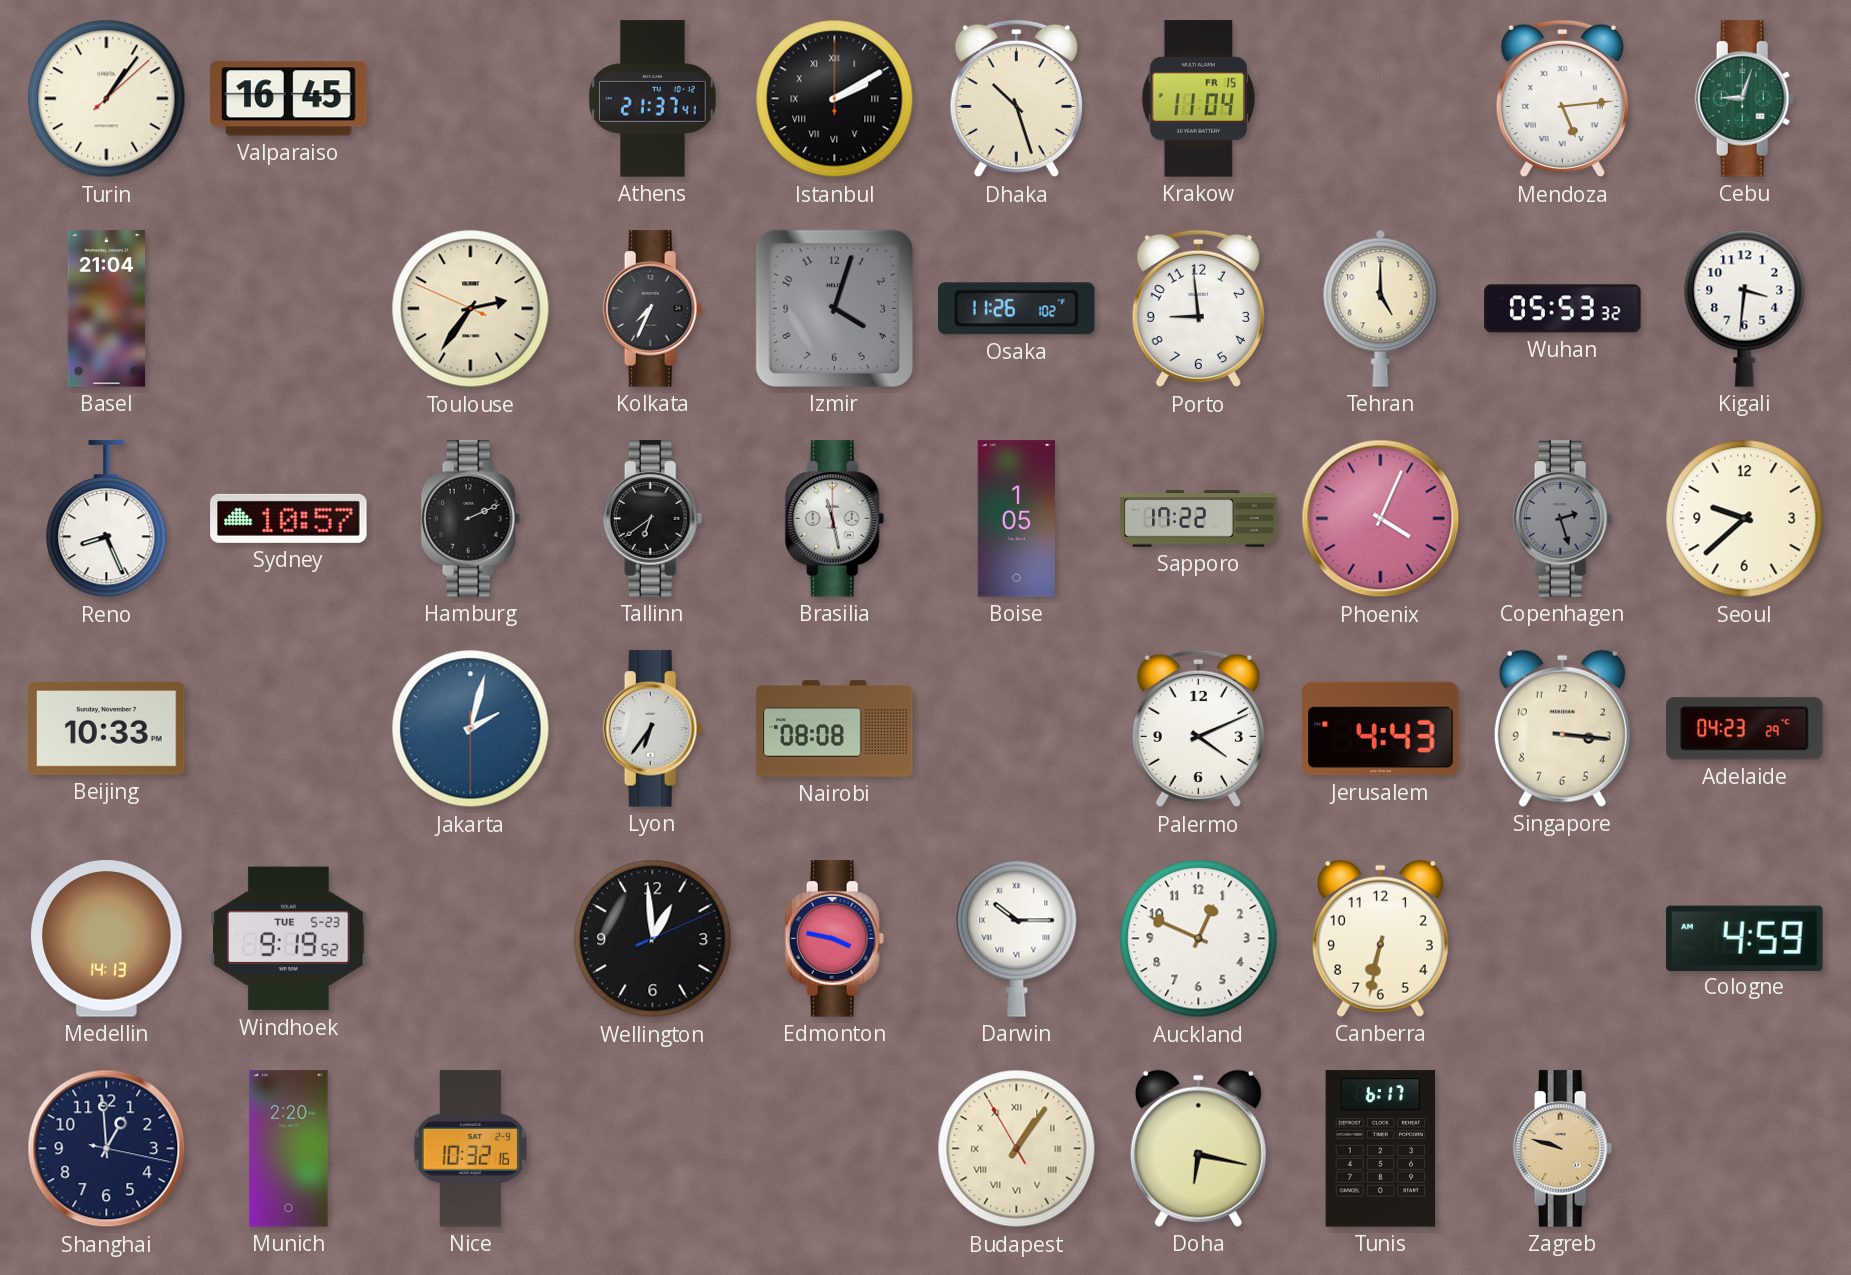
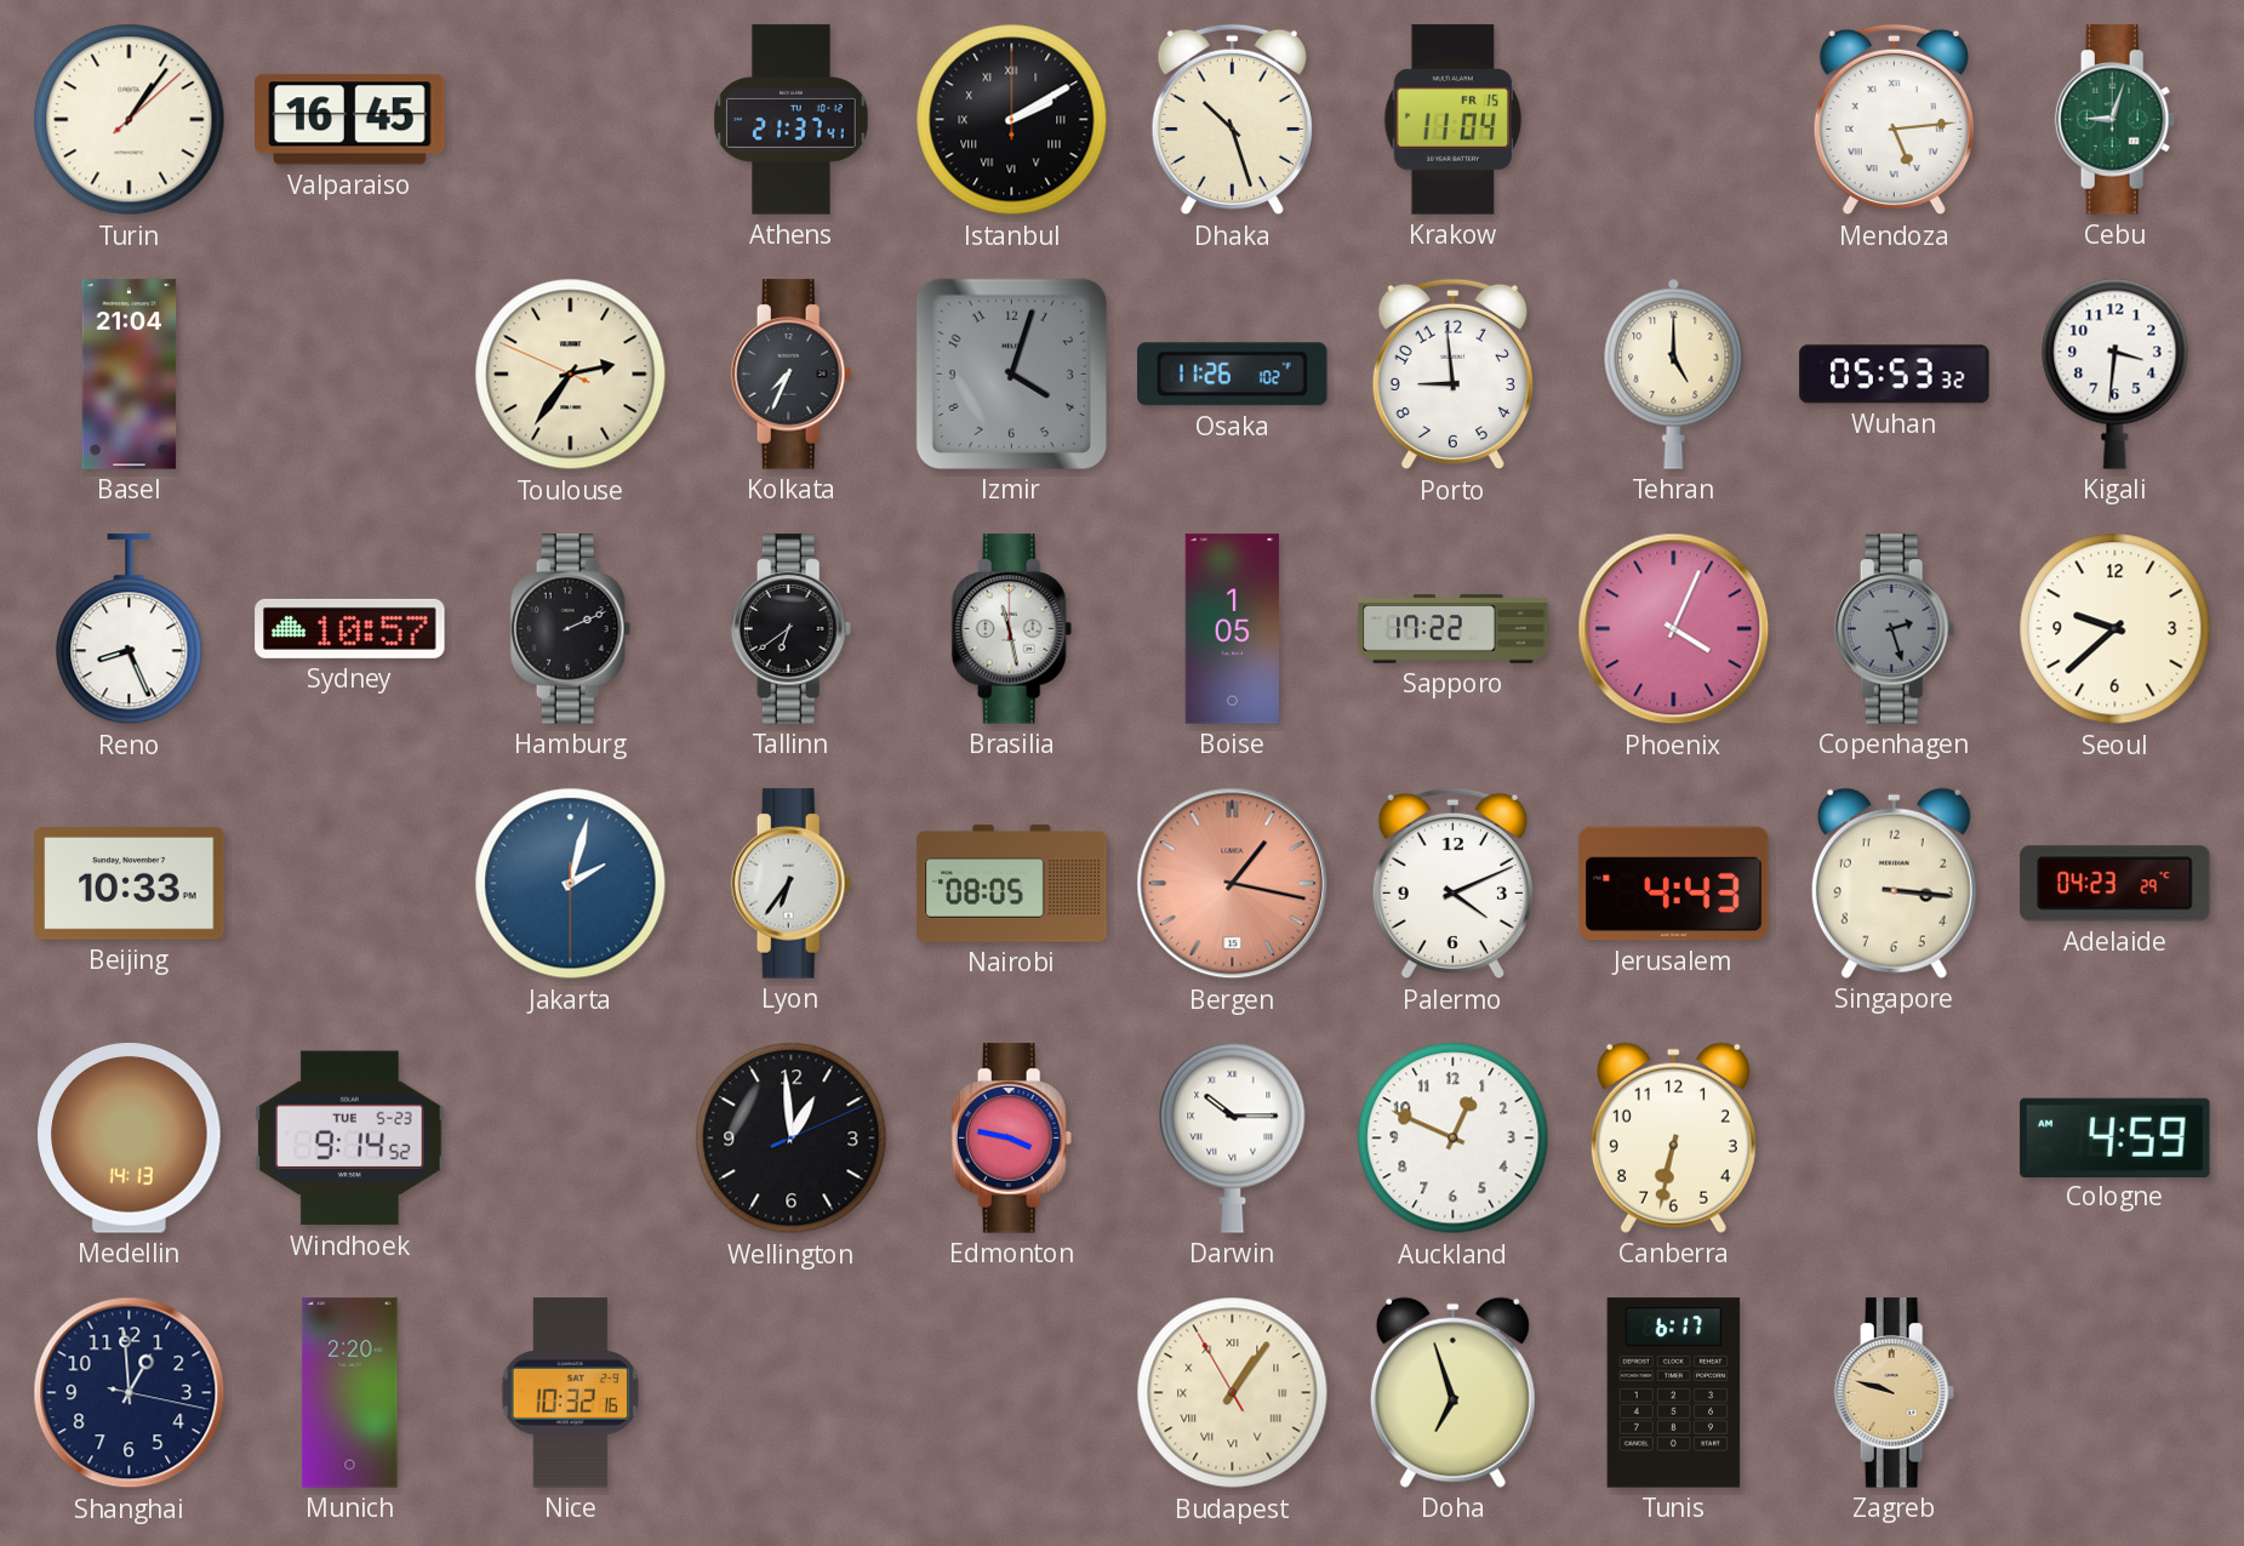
Nairobi: 08:08 -> 08:05 (1012, 884)
Bergen: none -> 1:17 (1233, 884)
Windhoek: 9:19 -> 9:14 (350, 1139)
Doha: 6:17 -> 6:57 (1452, 1392)
